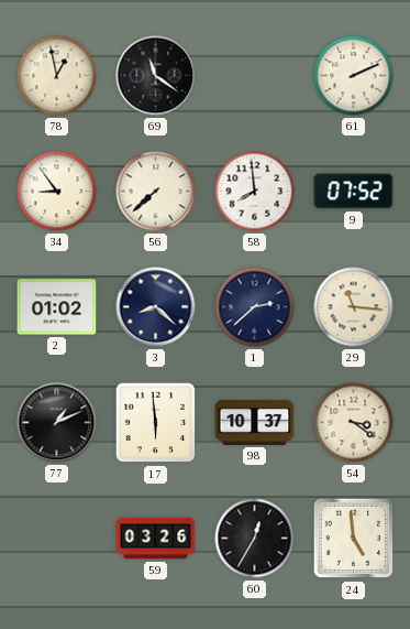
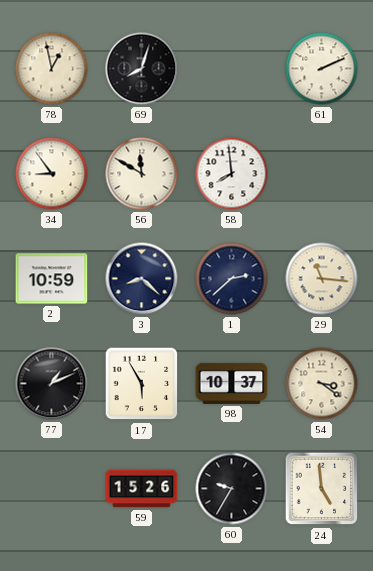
69: 11:21 -> 8:03 (142, 69)
56: 7:38 -> 11:50 (142, 174)
9: 07:52 -> none (354, 192)
2: 01:02 -> 10:59 (52, 279)
17: 5:59 -> 5:55 (142, 384)
59: 03:26 -> 15:26 (142, 489)
60: 12:35 -> 9:35 (232, 489)
